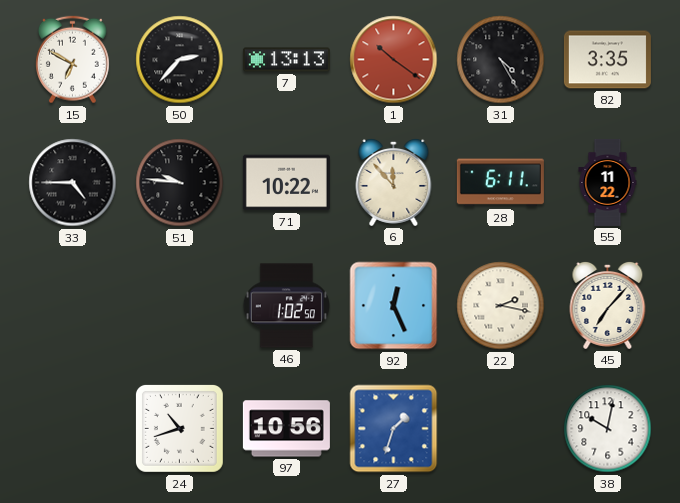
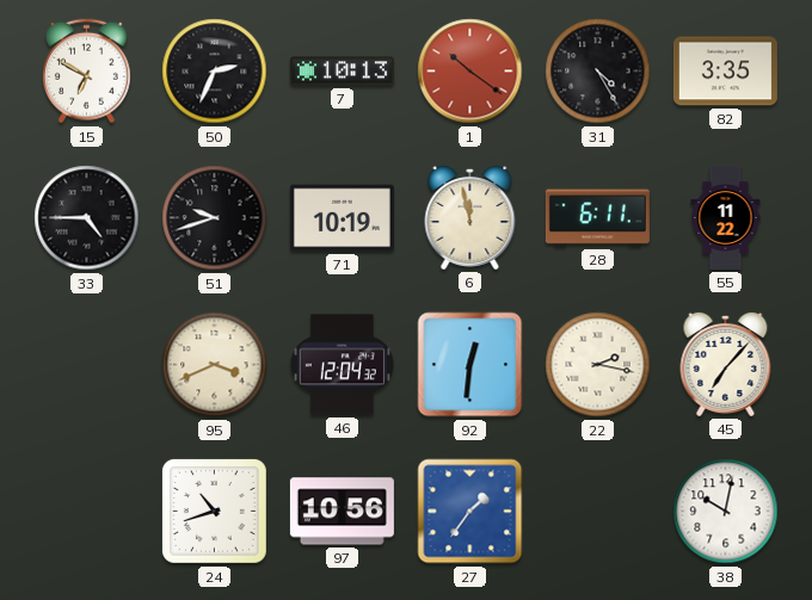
50: 2:37 -> 2:34 (215, 72)
7: 13:13 -> 10:13 (342, 72)
51: 9:46 -> 9:42 (215, 218)
71: 10:22 -> 10:19 (342, 218)
6: 11:53 -> 11:58 (470, 217)
95: none -> 3:41 (215, 365)
46: 1:02 -> 12:04 (342, 365)
92: 12:26 -> 12:31 (470, 365)
27: 1:33 -> 1:36 (470, 512)
